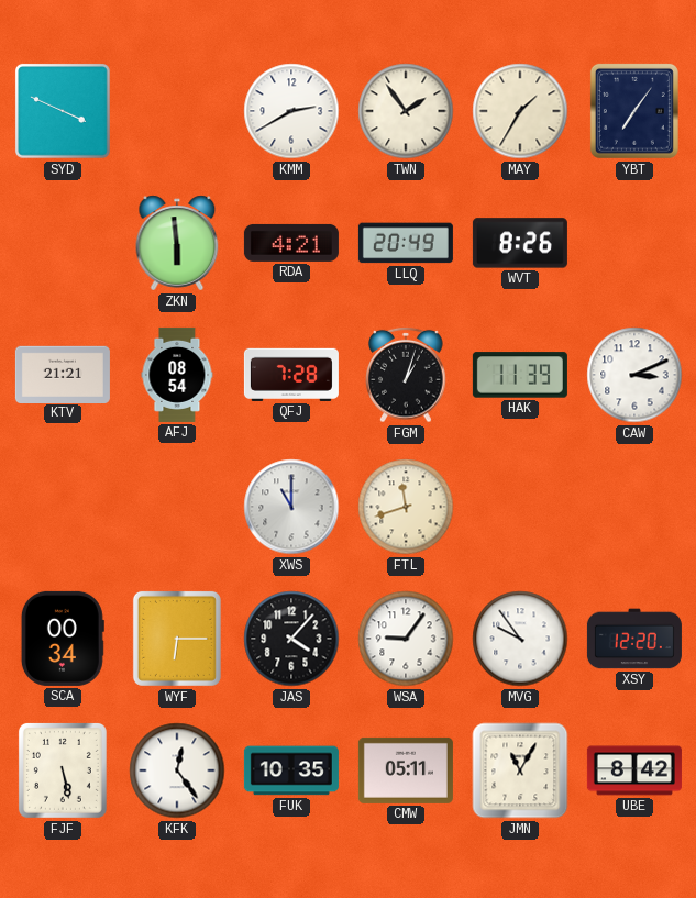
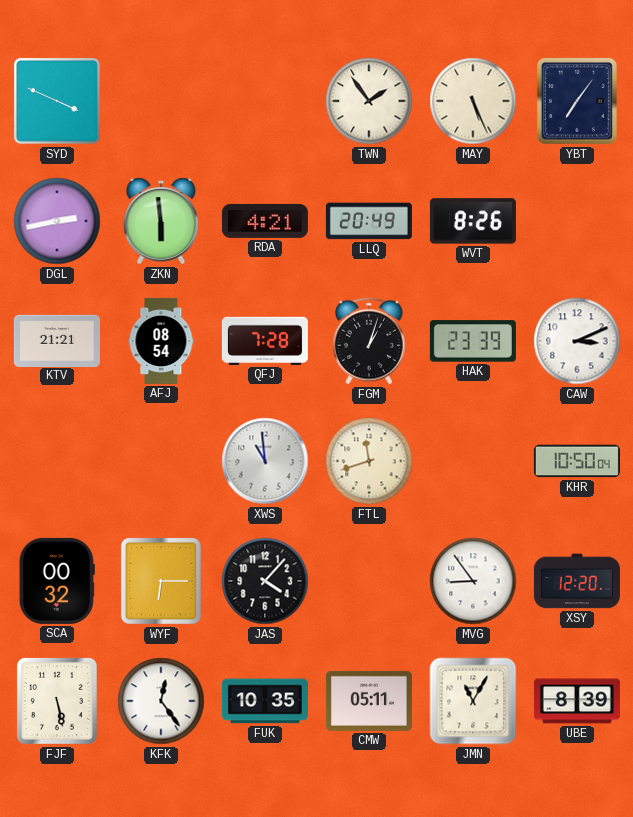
KMM: 2:40 -> none (291, 111)
MAY: 1:35 -> 5:26 (473, 101)
DGL: none -> 2:43 (57, 221)
HAK: 11:39 -> 23:39 (473, 341)
XWS: 11:00 -> 10:59 (265, 461)
KHR: none -> 10:50 (577, 461)
SCA: 00:34 -> 00:32 (57, 581)
WSA: 9:06 -> none (406, 639)
MVG: 9:54 -> 8:54 (473, 581)
UBE: 8:42 -> 8:39 (577, 701)
